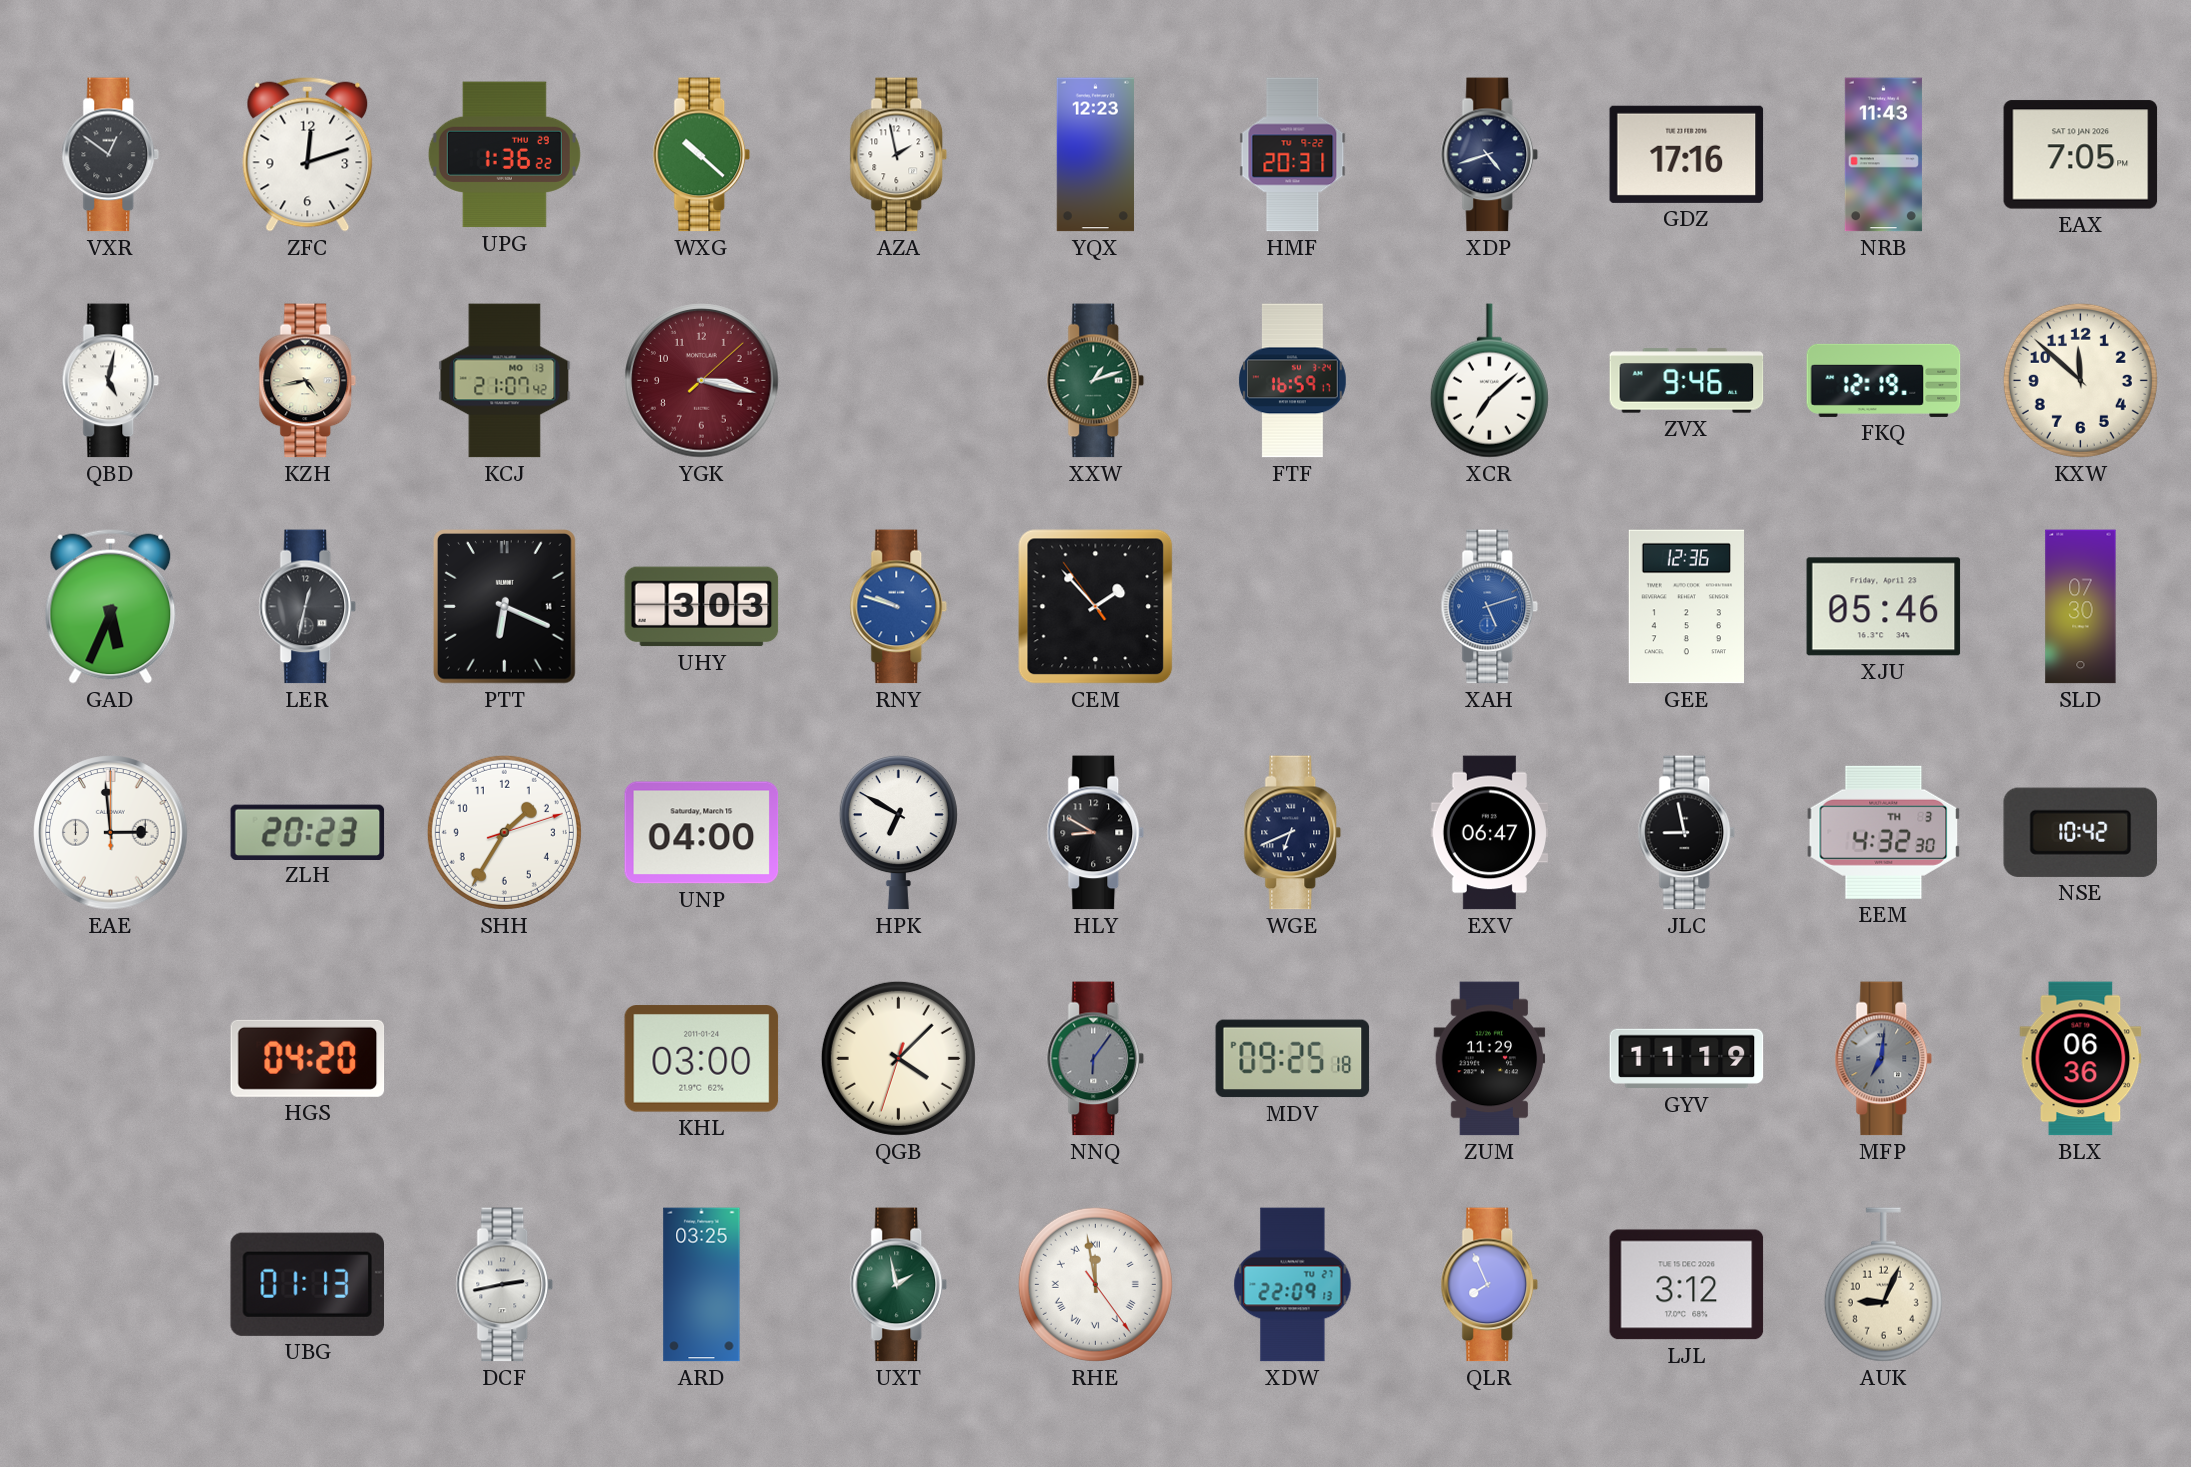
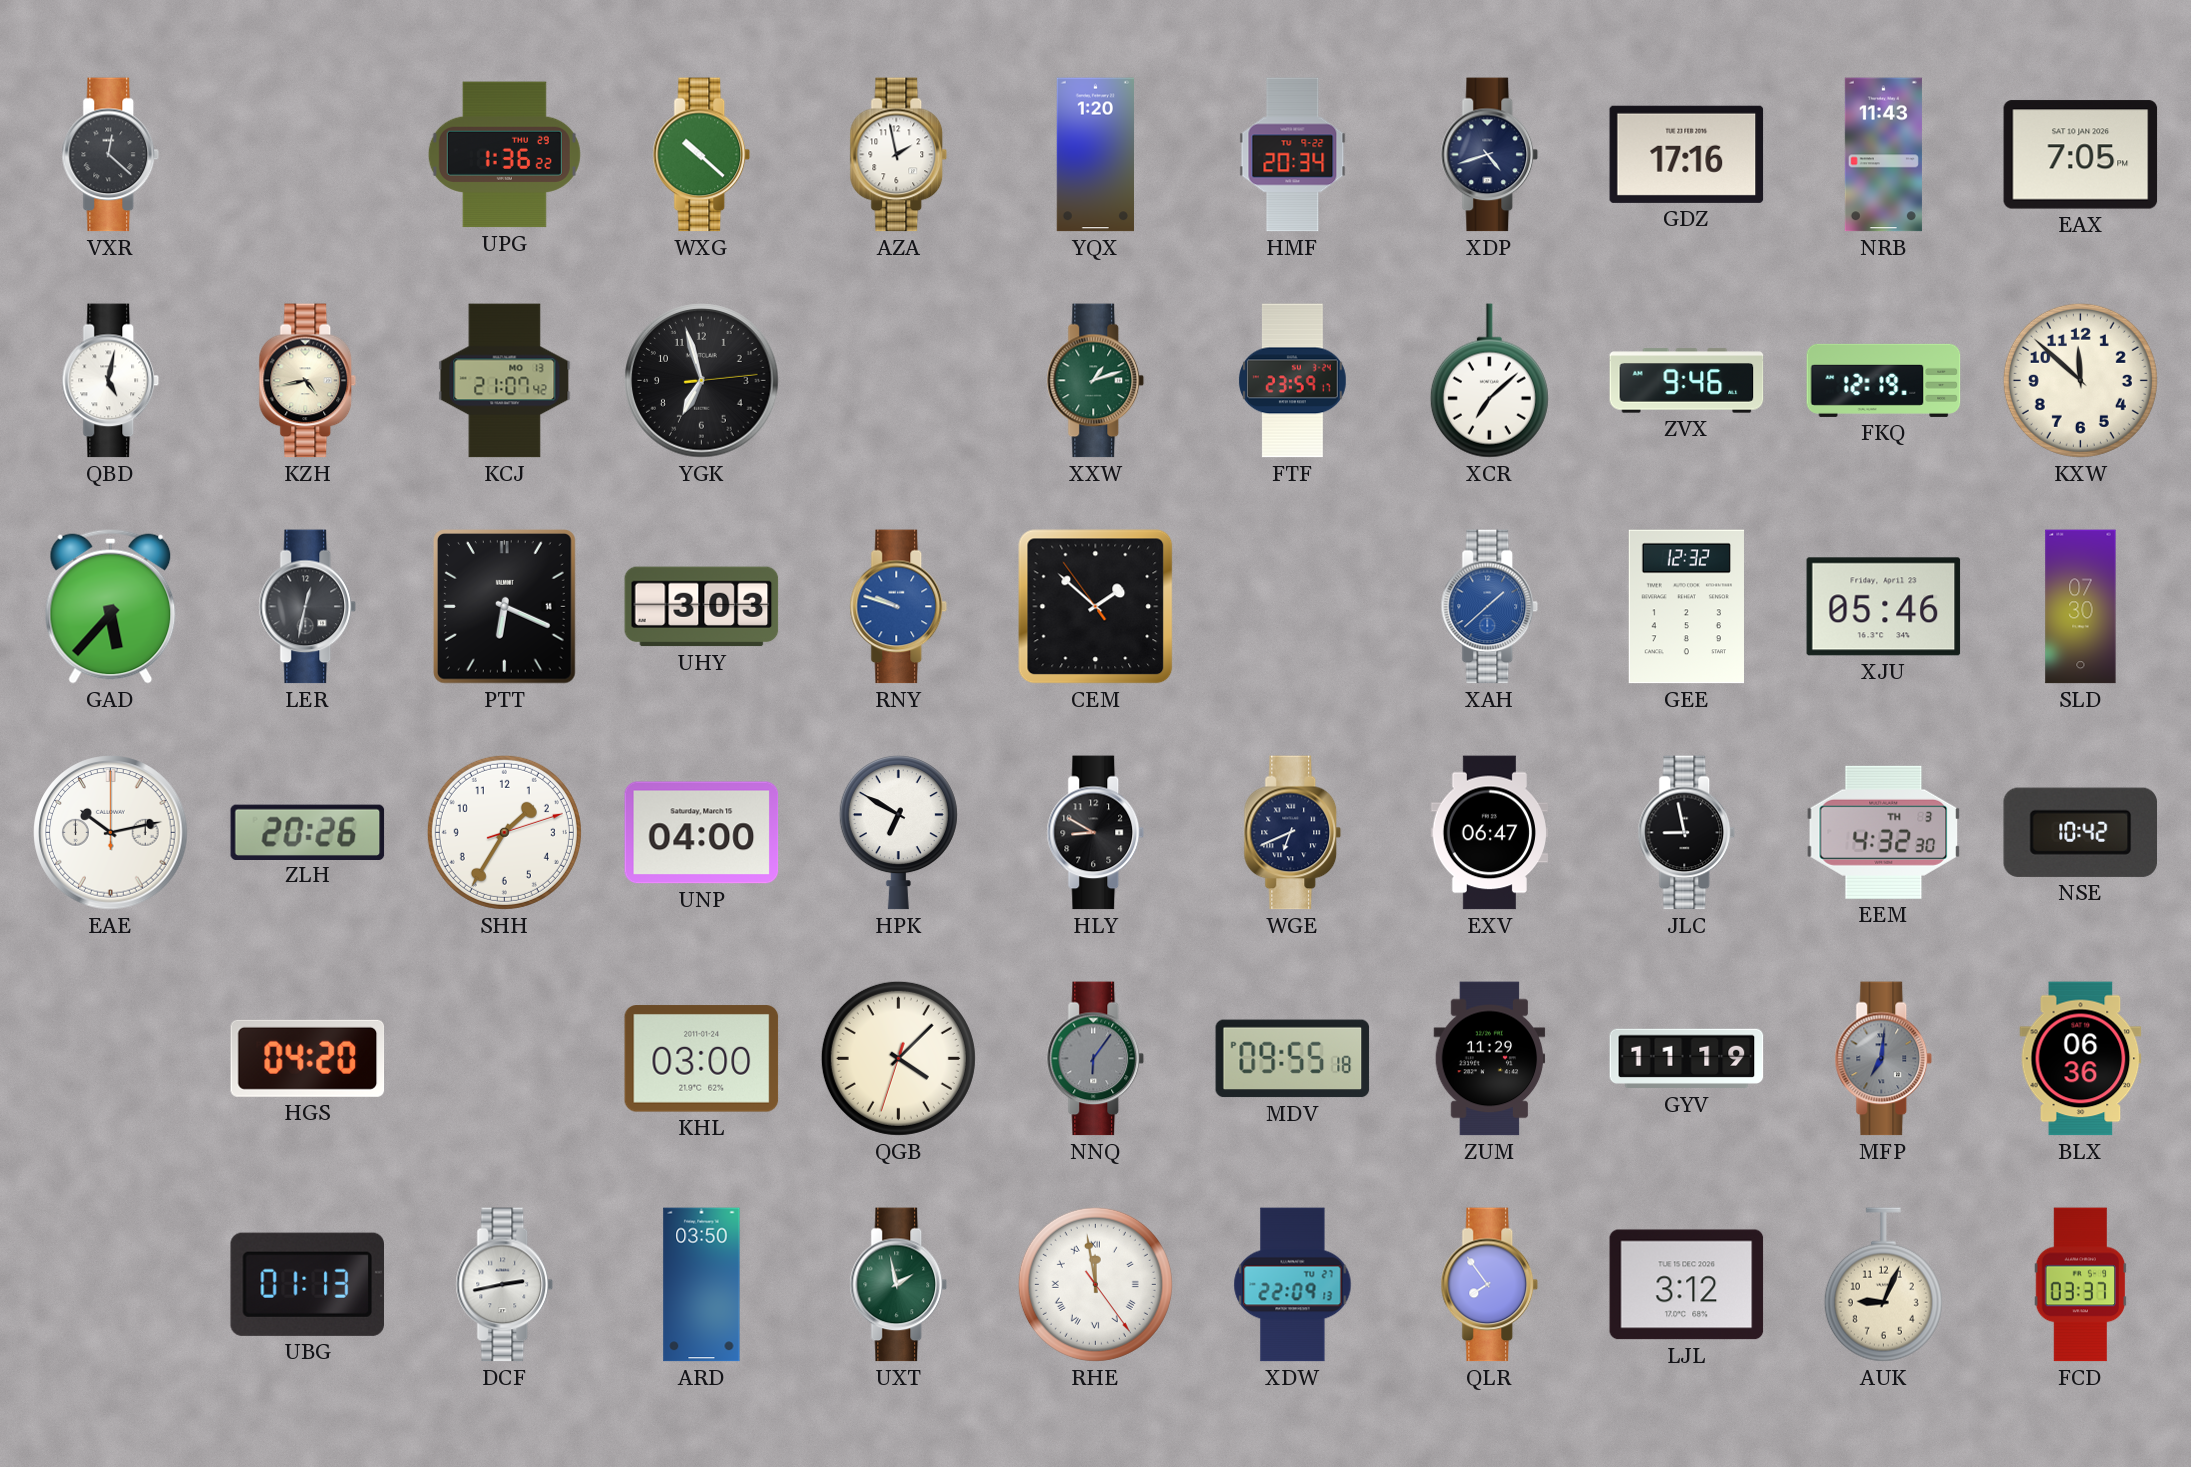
VXR: 12:51 -> 12:22 (111, 155)
ZFC: 12:12 -> none (308, 154)
YQX: 12:23 -> 1:20 (1095, 155)
HMF: 20:31 -> 20:34 (1293, 155)
YGK: 3:17 -> 6:57 (702, 381)
YGK dial: burgundy -> black (702, 381)
FTF: 16:59 -> 23:59 (1292, 381)
GAD: 5:34 -> 5:37 (111, 606)
CEM: 1:52 -> 1:51 (1096, 607)
XAH: 5:12 -> 1:38 (1490, 607)
GEE: 12:36 -> 12:32 (1686, 607)
EAE: 2:59 -> 10:13 (111, 833)
ZLH: 20:23 -> 20:26 (308, 832)
MDV: 09:25 -> 09:55 (1293, 1059)
ARD: 03:25 -> 03:50 (702, 1285)
QLR: 7:56 -> 7:54 (1490, 1285)
FCD: none -> 03:37 (2081, 1285)
